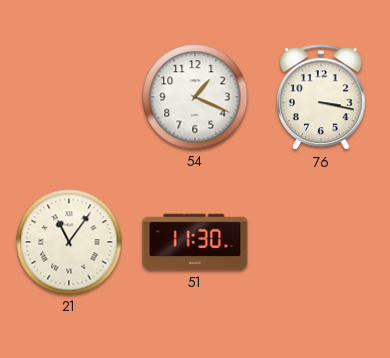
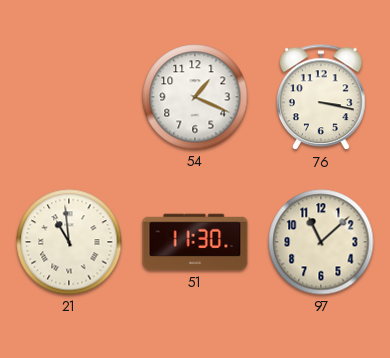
21: 11:06 -> 10:59 (69, 242)
97: none -> 11:08 (321, 242)
